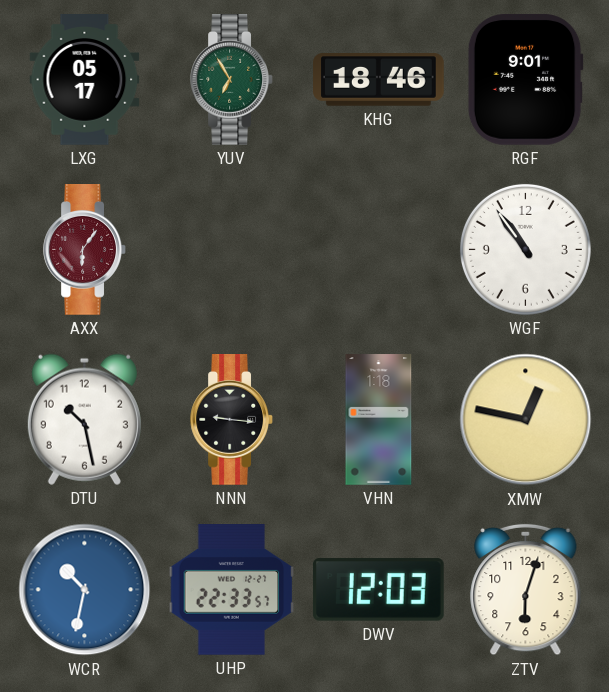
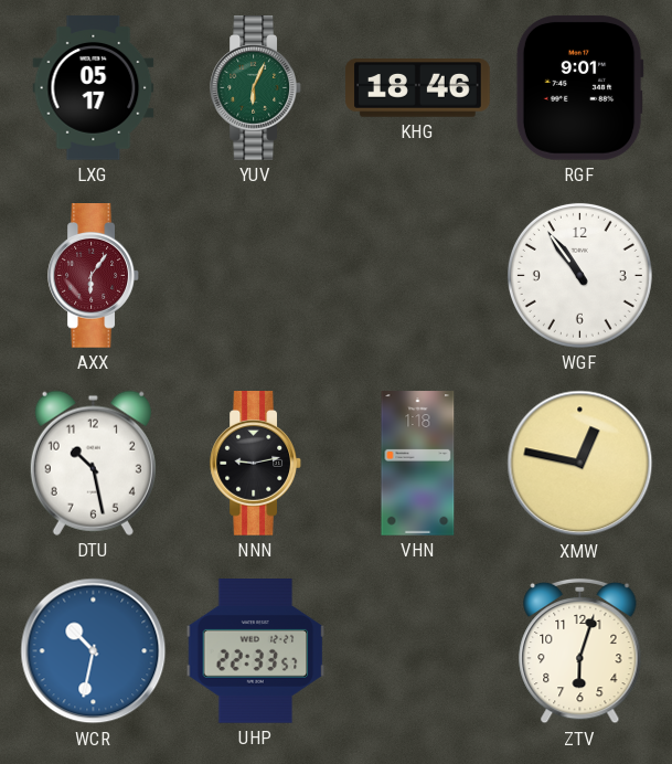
YUV: 6:55 -> 6:04 (255, 88)
NNN: 9:16 -> 9:13 (255, 464)
DWV: 12:03 -> none (378, 590)
